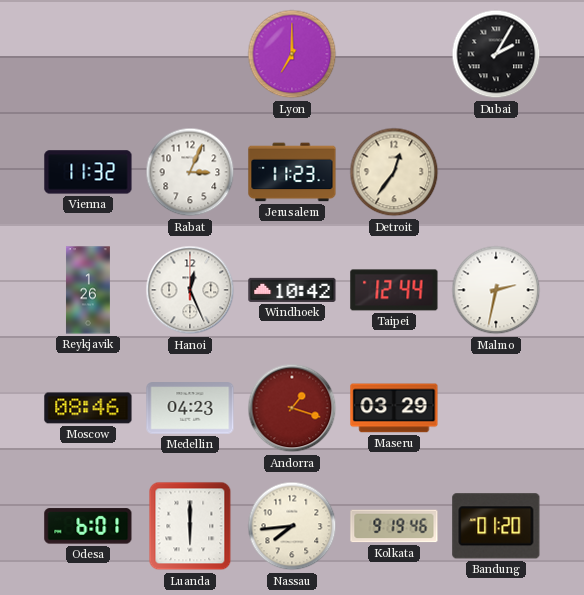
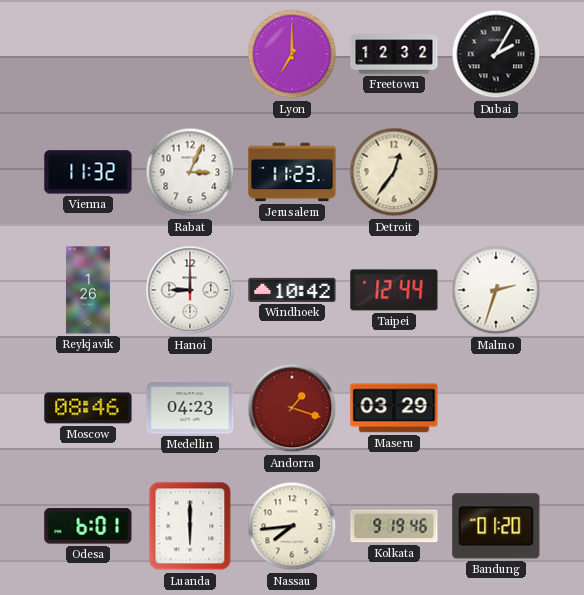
Freetown: none -> 12:32 (394, 54)
Hanoi: 12:26 -> 9:00 (190, 290)
Malmo: 2:32 -> 2:33 (496, 290)
